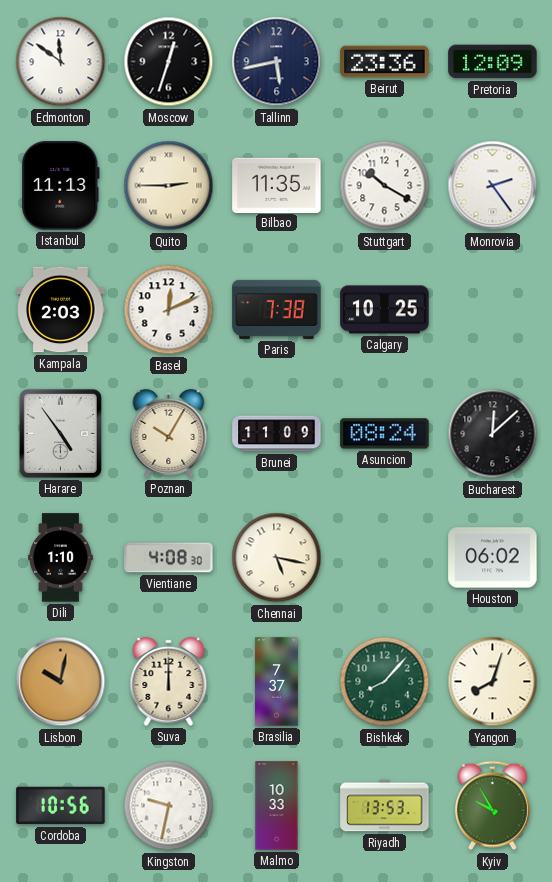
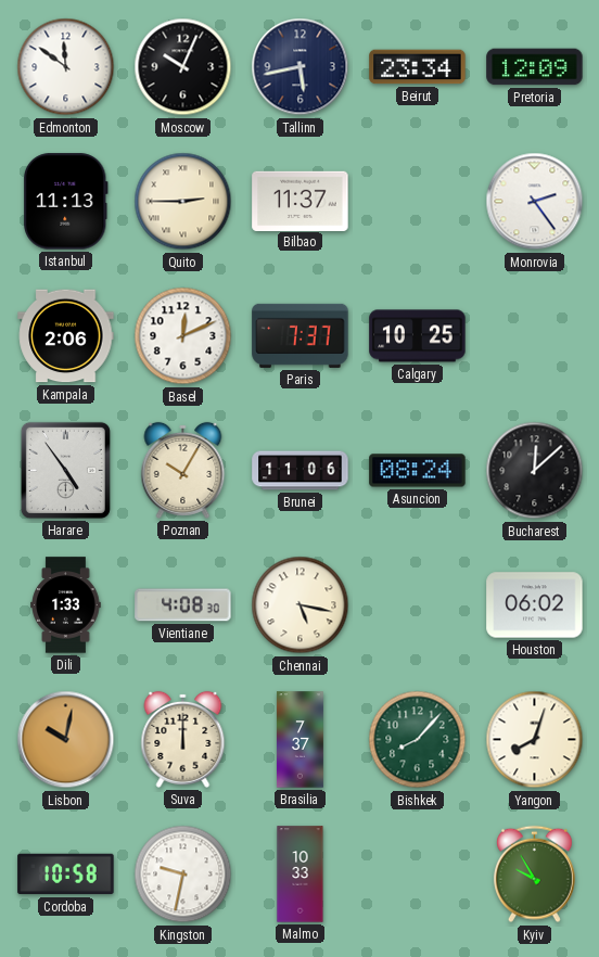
Moscow: 12:33 -> 10:04 (183, 67)
Beirut: 23:36 -> 23:34 (418, 67)
Bilbao: 11:35 -> 11:37 (301, 201)
Stuttgart: 10:20 -> none (385, 186)
Kampala: 2:03 -> 2:06 (66, 336)
Paris: 7:38 -> 7:37 (301, 335)
Brunei: 11:09 -> 11:06 (301, 471)
Dili: 1:10 -> 1:33 (66, 605)
Cordoba: 10:56 -> 10:58 (66, 875)
Riyadh: 13:53 -> none (385, 806)
